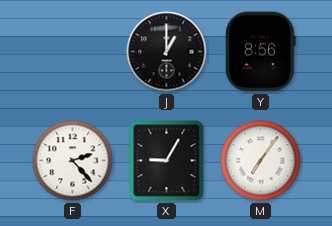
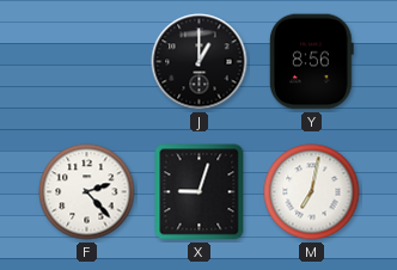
X: 9:05 -> 9:03 (200, 192)
M: 7:06 -> 7:02 (312, 192)
